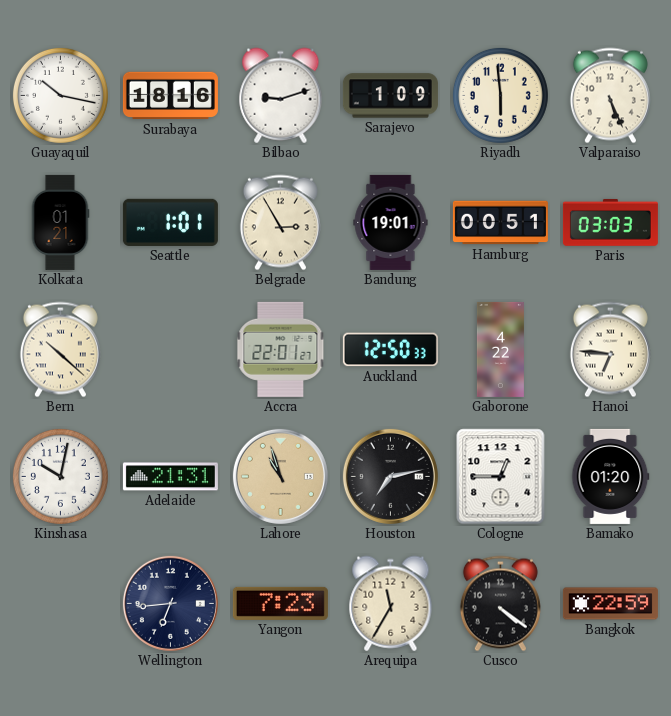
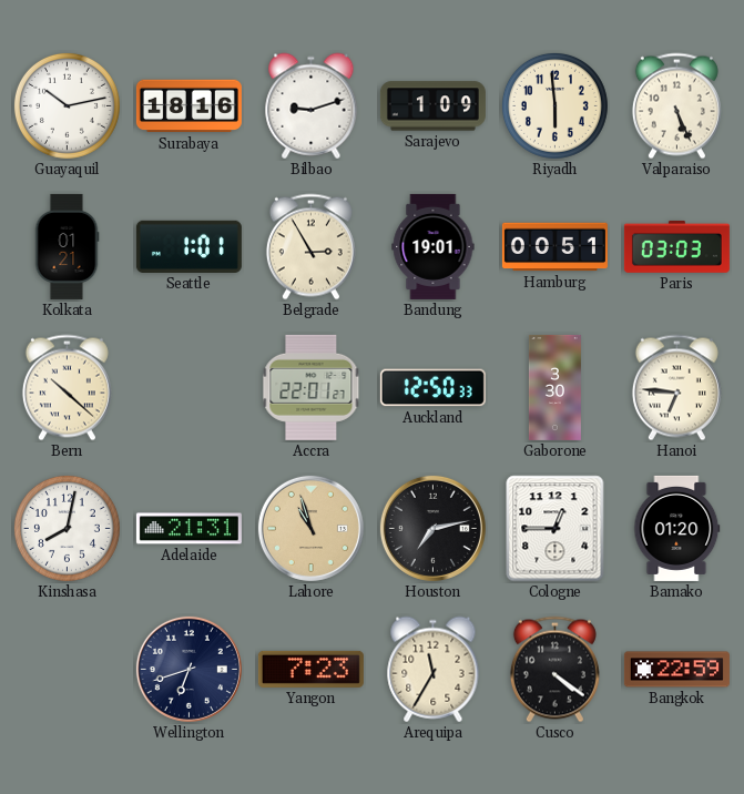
Guayaquil: 10:17 -> 10:13 (67, 105)
Gaborone: 4:22 -> 3:30 (554, 387)
Kinshasa: 10:02 -> 8:02 (67, 528)
Wellington: 6:44 -> 6:42 (188, 669)
